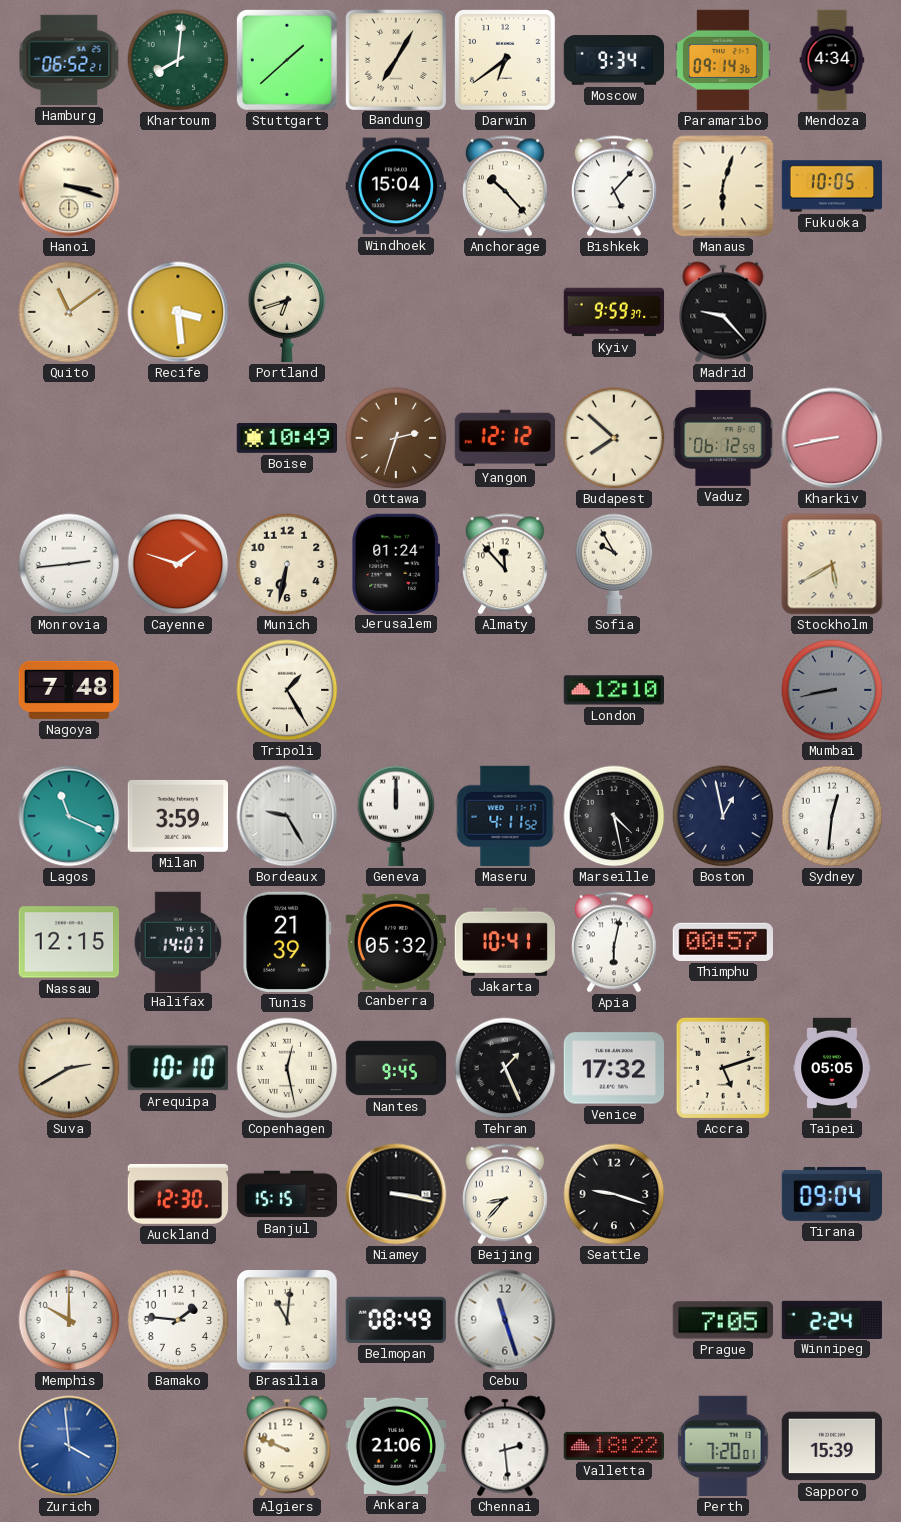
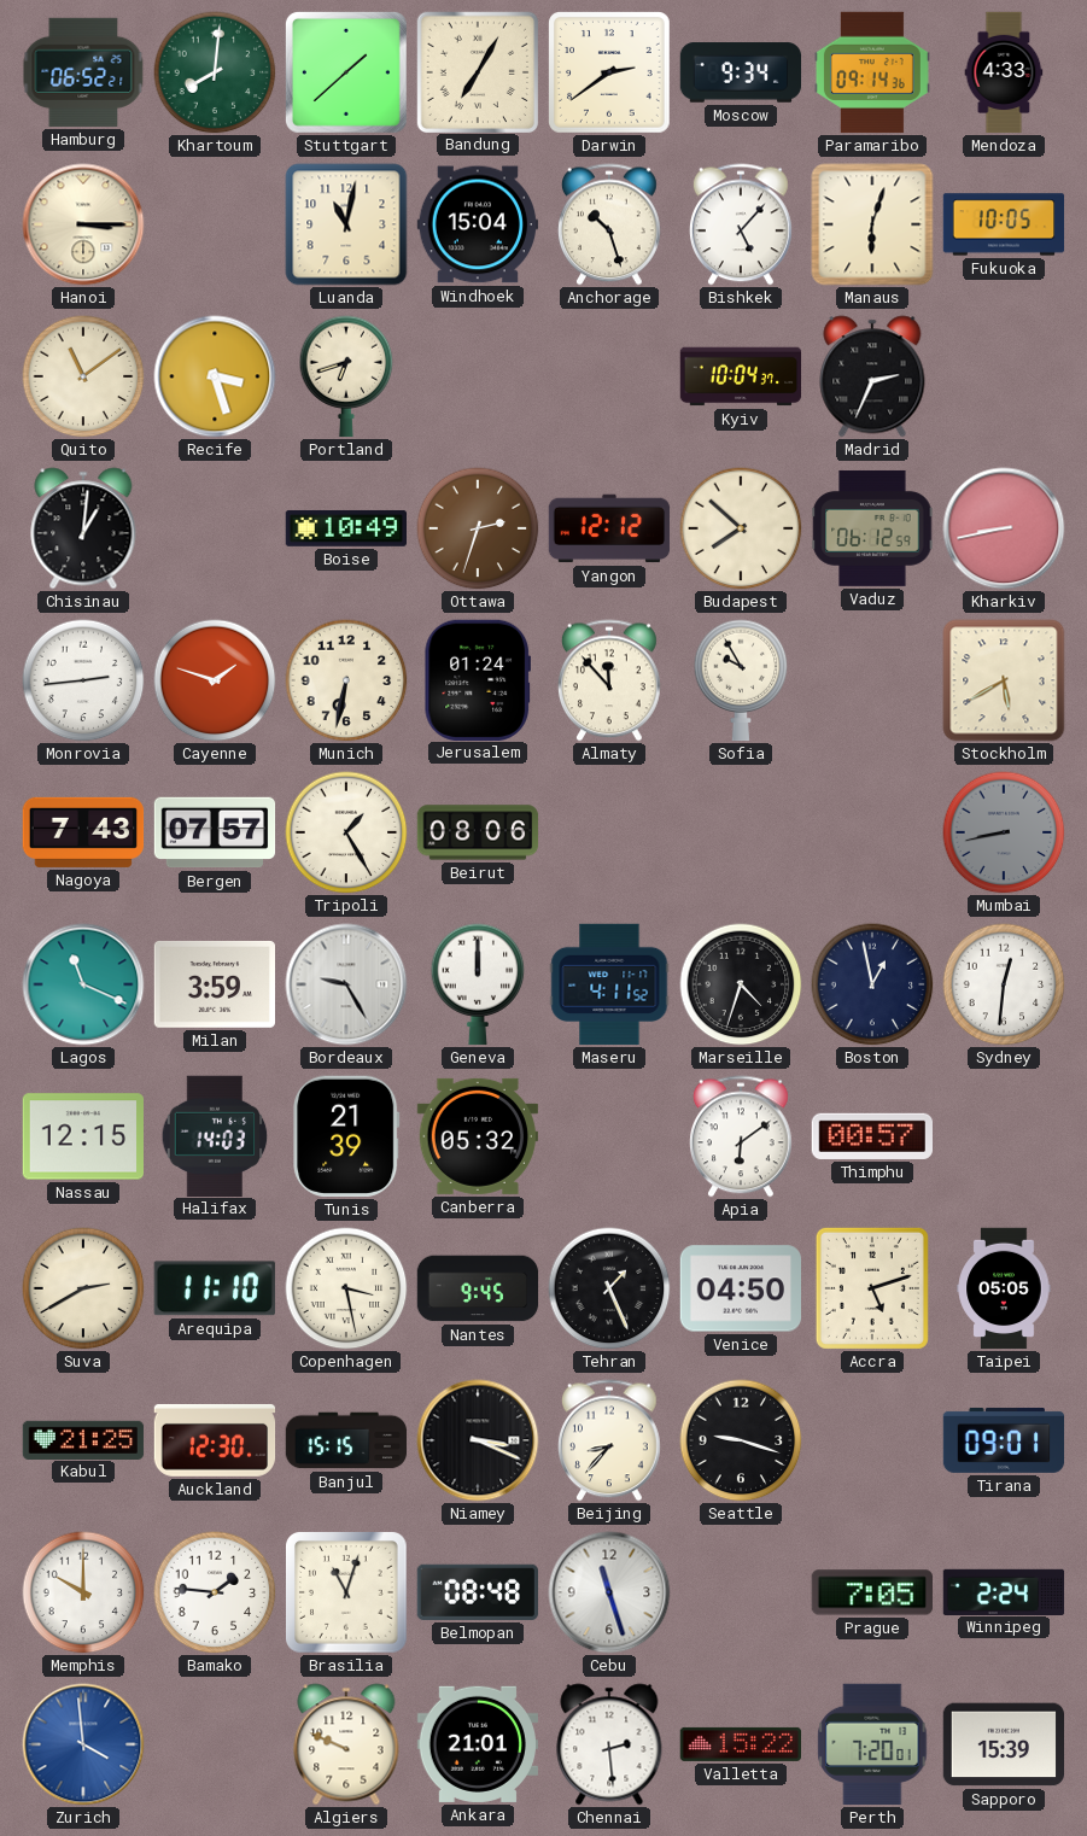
Darwin: 6:39 -> 2:39 (610, 74)
Mendoza: 4:34 -> 4:33 (1004, 72)
Hanoi: 3:18 -> 3:15 (83, 224)
Luanda: none -> 11:02 (346, 224)
Anchorage: 10:23 -> 10:27 (609, 224)
Recife: 3:29 -> 3:27 (215, 376)
Kyiv: 9:59 -> 10:04 (741, 376)
Madrid: 9:23 -> 2:34 (872, 376)
Chisinau: none -> 1:01 (83, 528)
Nagoya: 7:48 -> 7:43 (83, 832)
Bergen: none -> 07:57 (215, 832)
Beirut: none -> 08:06 (478, 832)
London: 12:10 -> none (613, 690)
Marseille: 4:28 -> 4:33 (741, 984)
Halifax: 14:07 -> 14:03 (215, 1135)
Jakarta: 10:41 -> none (504, 942)
Apia: 6:02 -> 6:09 (741, 1136)
Arequipa: 10:10 -> 11:10 (215, 1288)
Copenhagen: 12:28 -> 3:28 (346, 1288)
Venice: 17:32 -> 04:50 (741, 1288)
Kabul: none -> 21:25 (83, 1439)
Niamey: 3:17 -> 3:19 (478, 1440)
Tirana: 09:04 -> 09:01 (1004, 1440)
Brasilia: 11:01 -> 11:03 (346, 1592)
Belmopan: 08:49 -> 08:48 (477, 1592)
Ankara: 21:06 -> 21:01 (477, 1744)
Valletta: 18:22 -> 15:22 (740, 1744)
